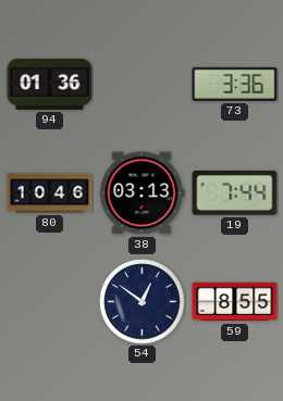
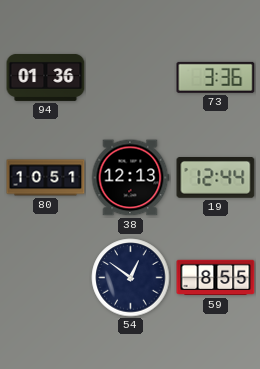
80: 10:46 -> 10:51 (46, 178)
38: 03:13 -> 12:13 (130, 178)
19: 7:44 -> 12:44 (216, 178)
